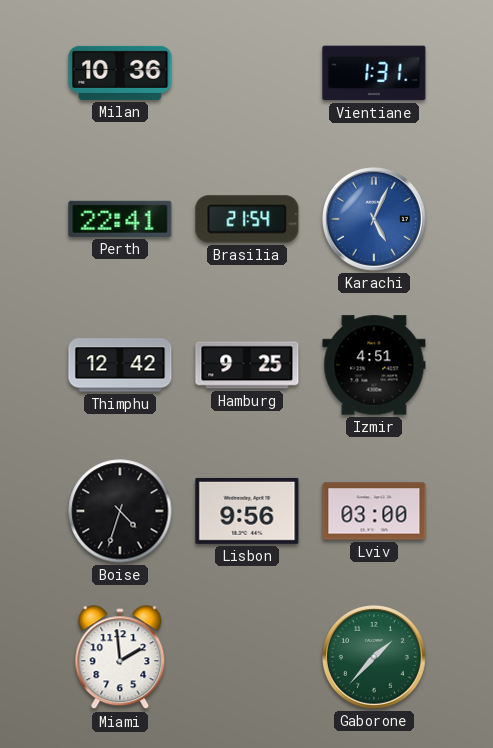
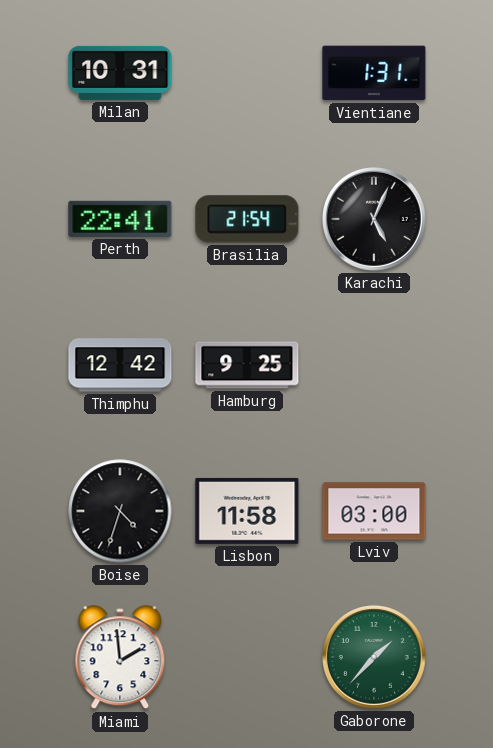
Milan: 10:36 -> 10:31 (120, 73)
Karachi dial: blue -> black (375, 220)
Izmir: 4:51 -> none (374, 365)
Lisbon: 9:56 -> 11:58 (247, 511)
